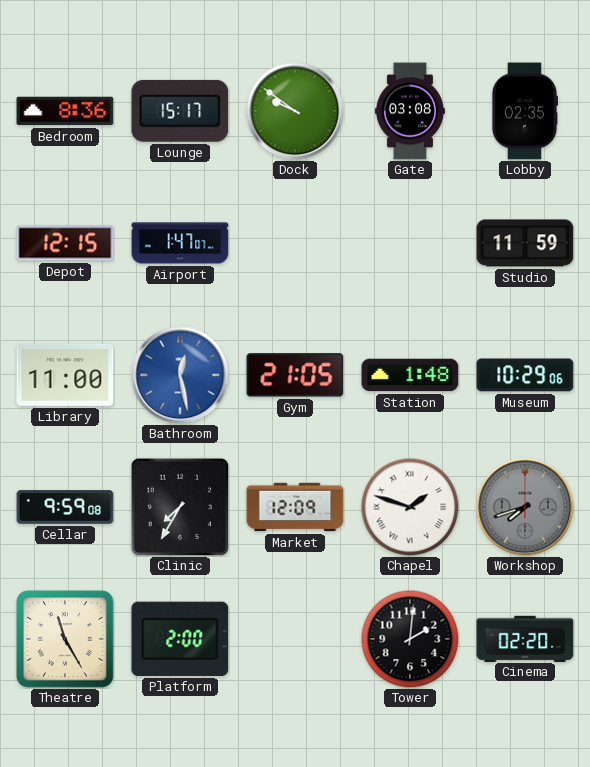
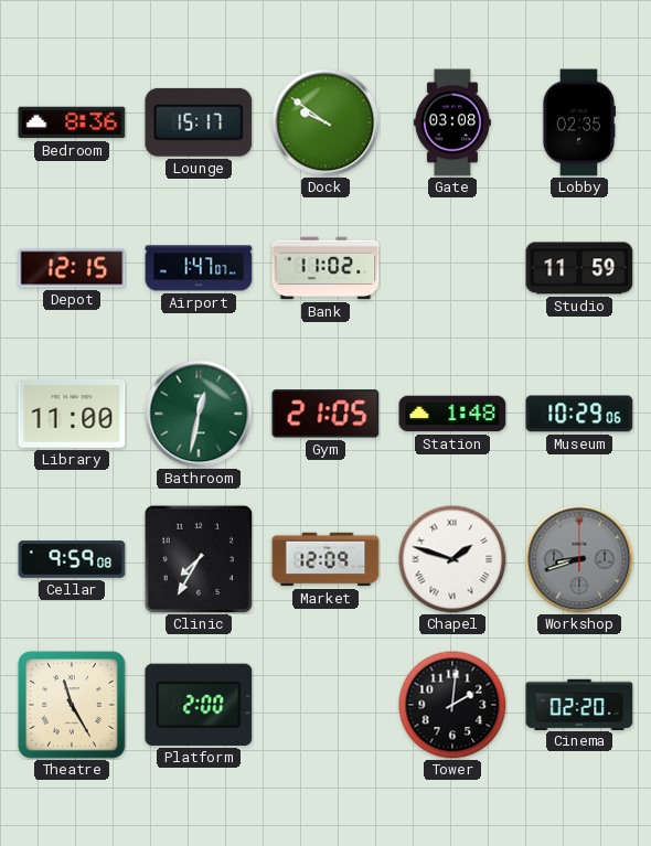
Bank: none -> 11:02 (325, 268)
Bathroom: 12:28 -> 12:32 (199, 414)
Bathroom dial: blue -> green (199, 414)
Workshop: 7:42 -> 8:42 (579, 559)
